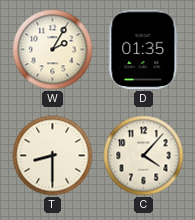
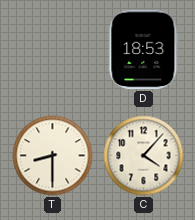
W: 2:05 -> none (53, 50)
D: 01:35 -> 18:53 (144, 50)
